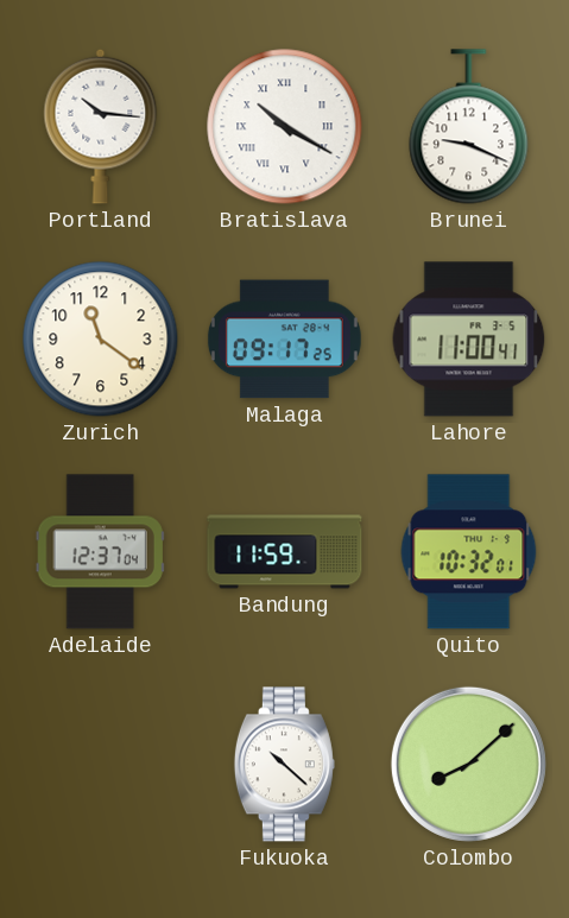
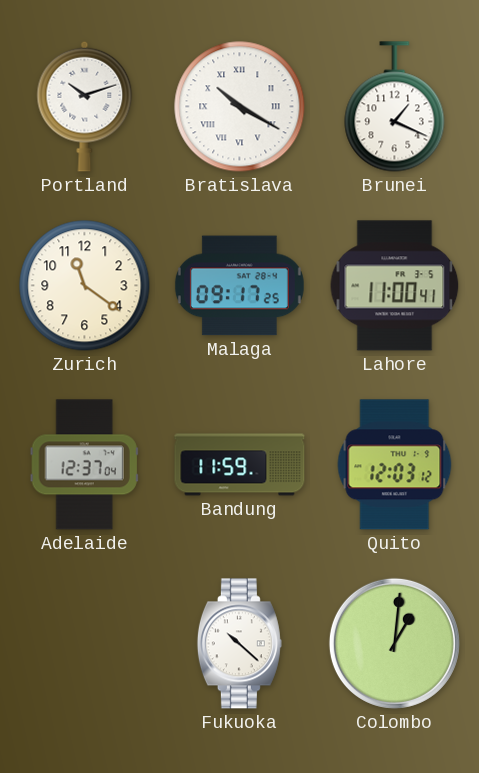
Portland: 10:16 -> 10:12 (85, 106)
Brunei: 9:19 -> 1:19 (395, 107)
Quito: 10:32 -> 12:03 (395, 465)
Colombo: 8:08 -> 1:01 (394, 643)
